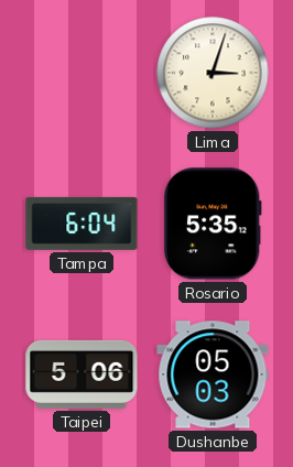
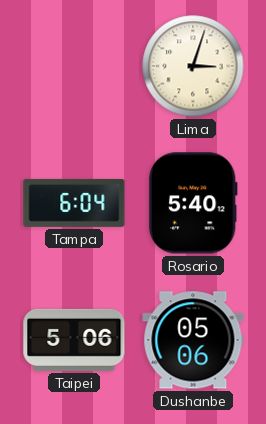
Rosario: 5:35 -> 5:40 (193, 203)
Dushanbe: 05:03 -> 05:06 (193, 340)
